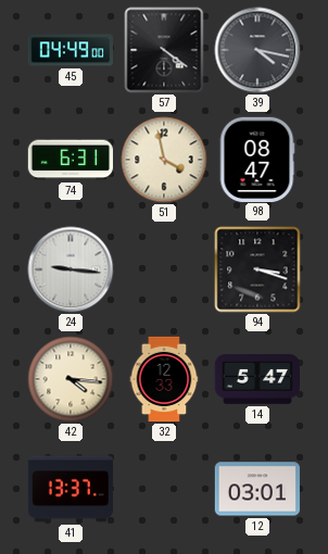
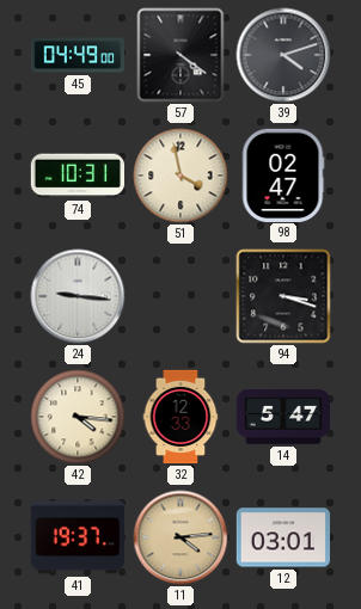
39: 4:17 -> 4:12 (283, 55)
74: 6:31 -> 10:31 (77, 176)
98: 08:47 -> 02:47 (283, 174)
41: 13:37 -> 19:37 (77, 537)
11: none -> 4:14 (180, 537)
